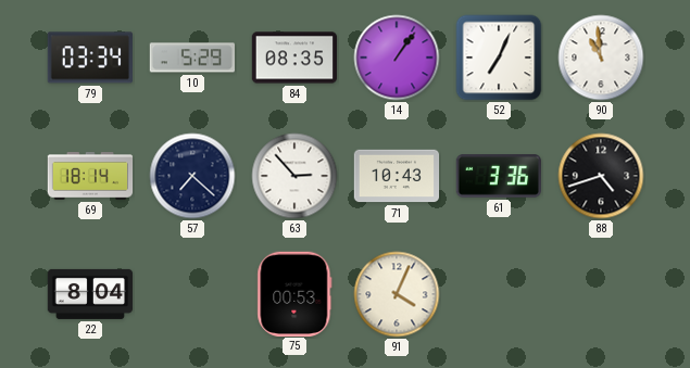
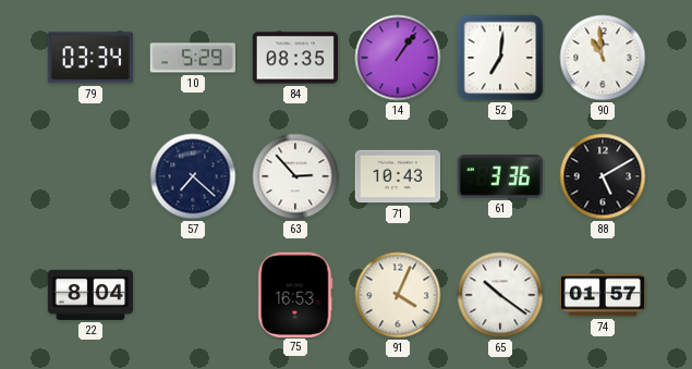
52: 7:04 -> 7:01 (500, 58)
69: 18:14 -> none (90, 177)
88: 4:42 -> 5:10 (603, 176)
75: 00:53 -> 16:53 (295, 294)
65: none -> 10:21 (500, 295)
74: none -> 01:57 (603, 295)
